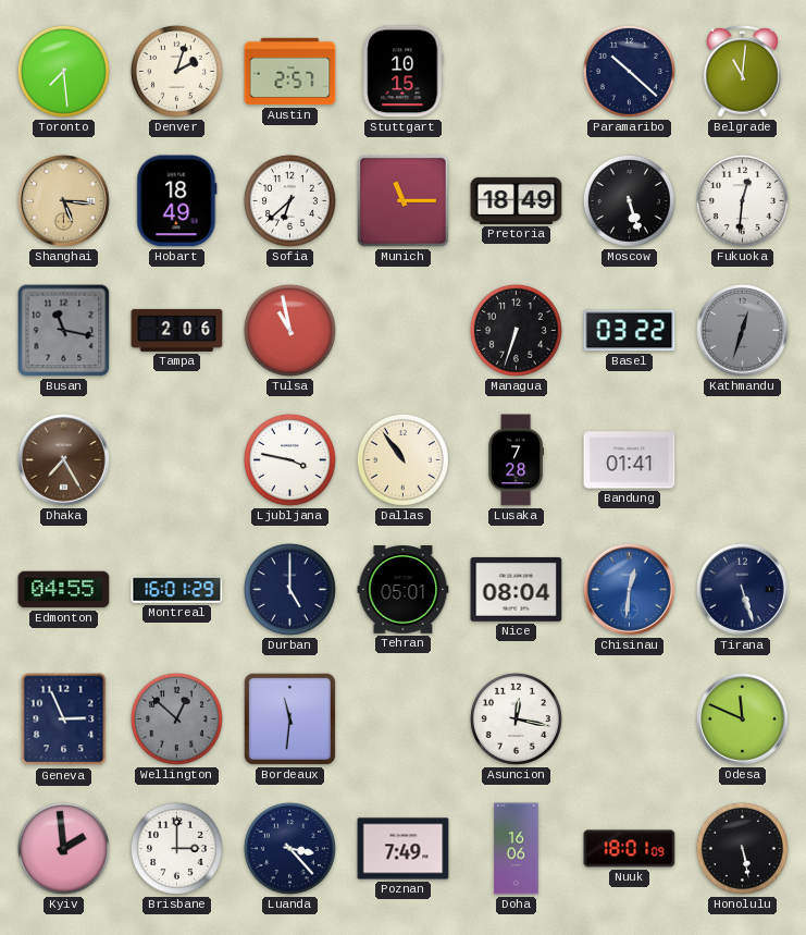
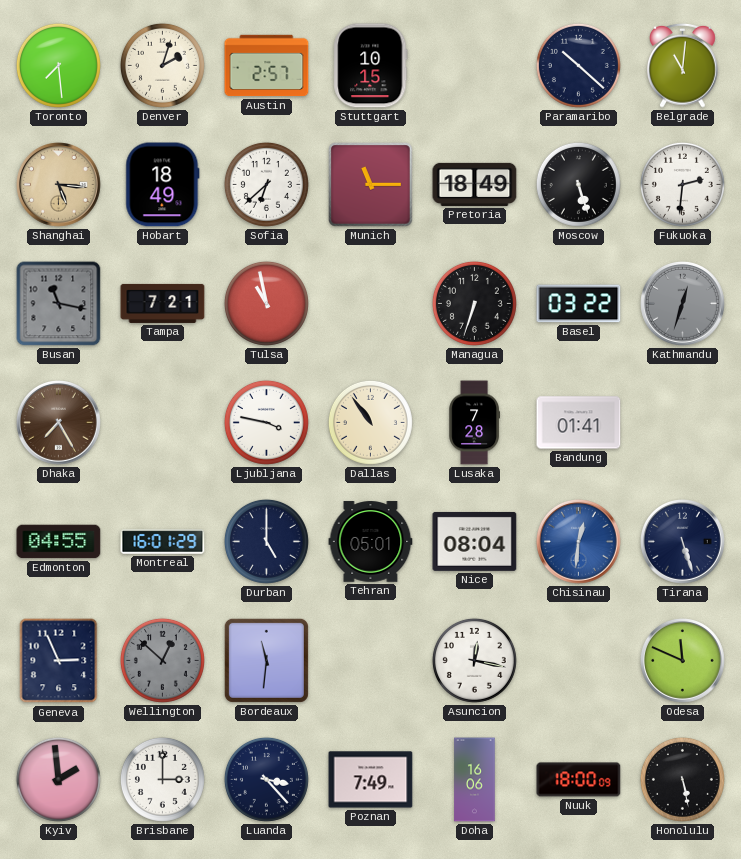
Fukuoka: 12:31 -> 2:31 (682, 184)
Tampa: 2:06 -> 7:21 (163, 303)
Nuuk: 18:01 -> 18:00 (579, 780)
